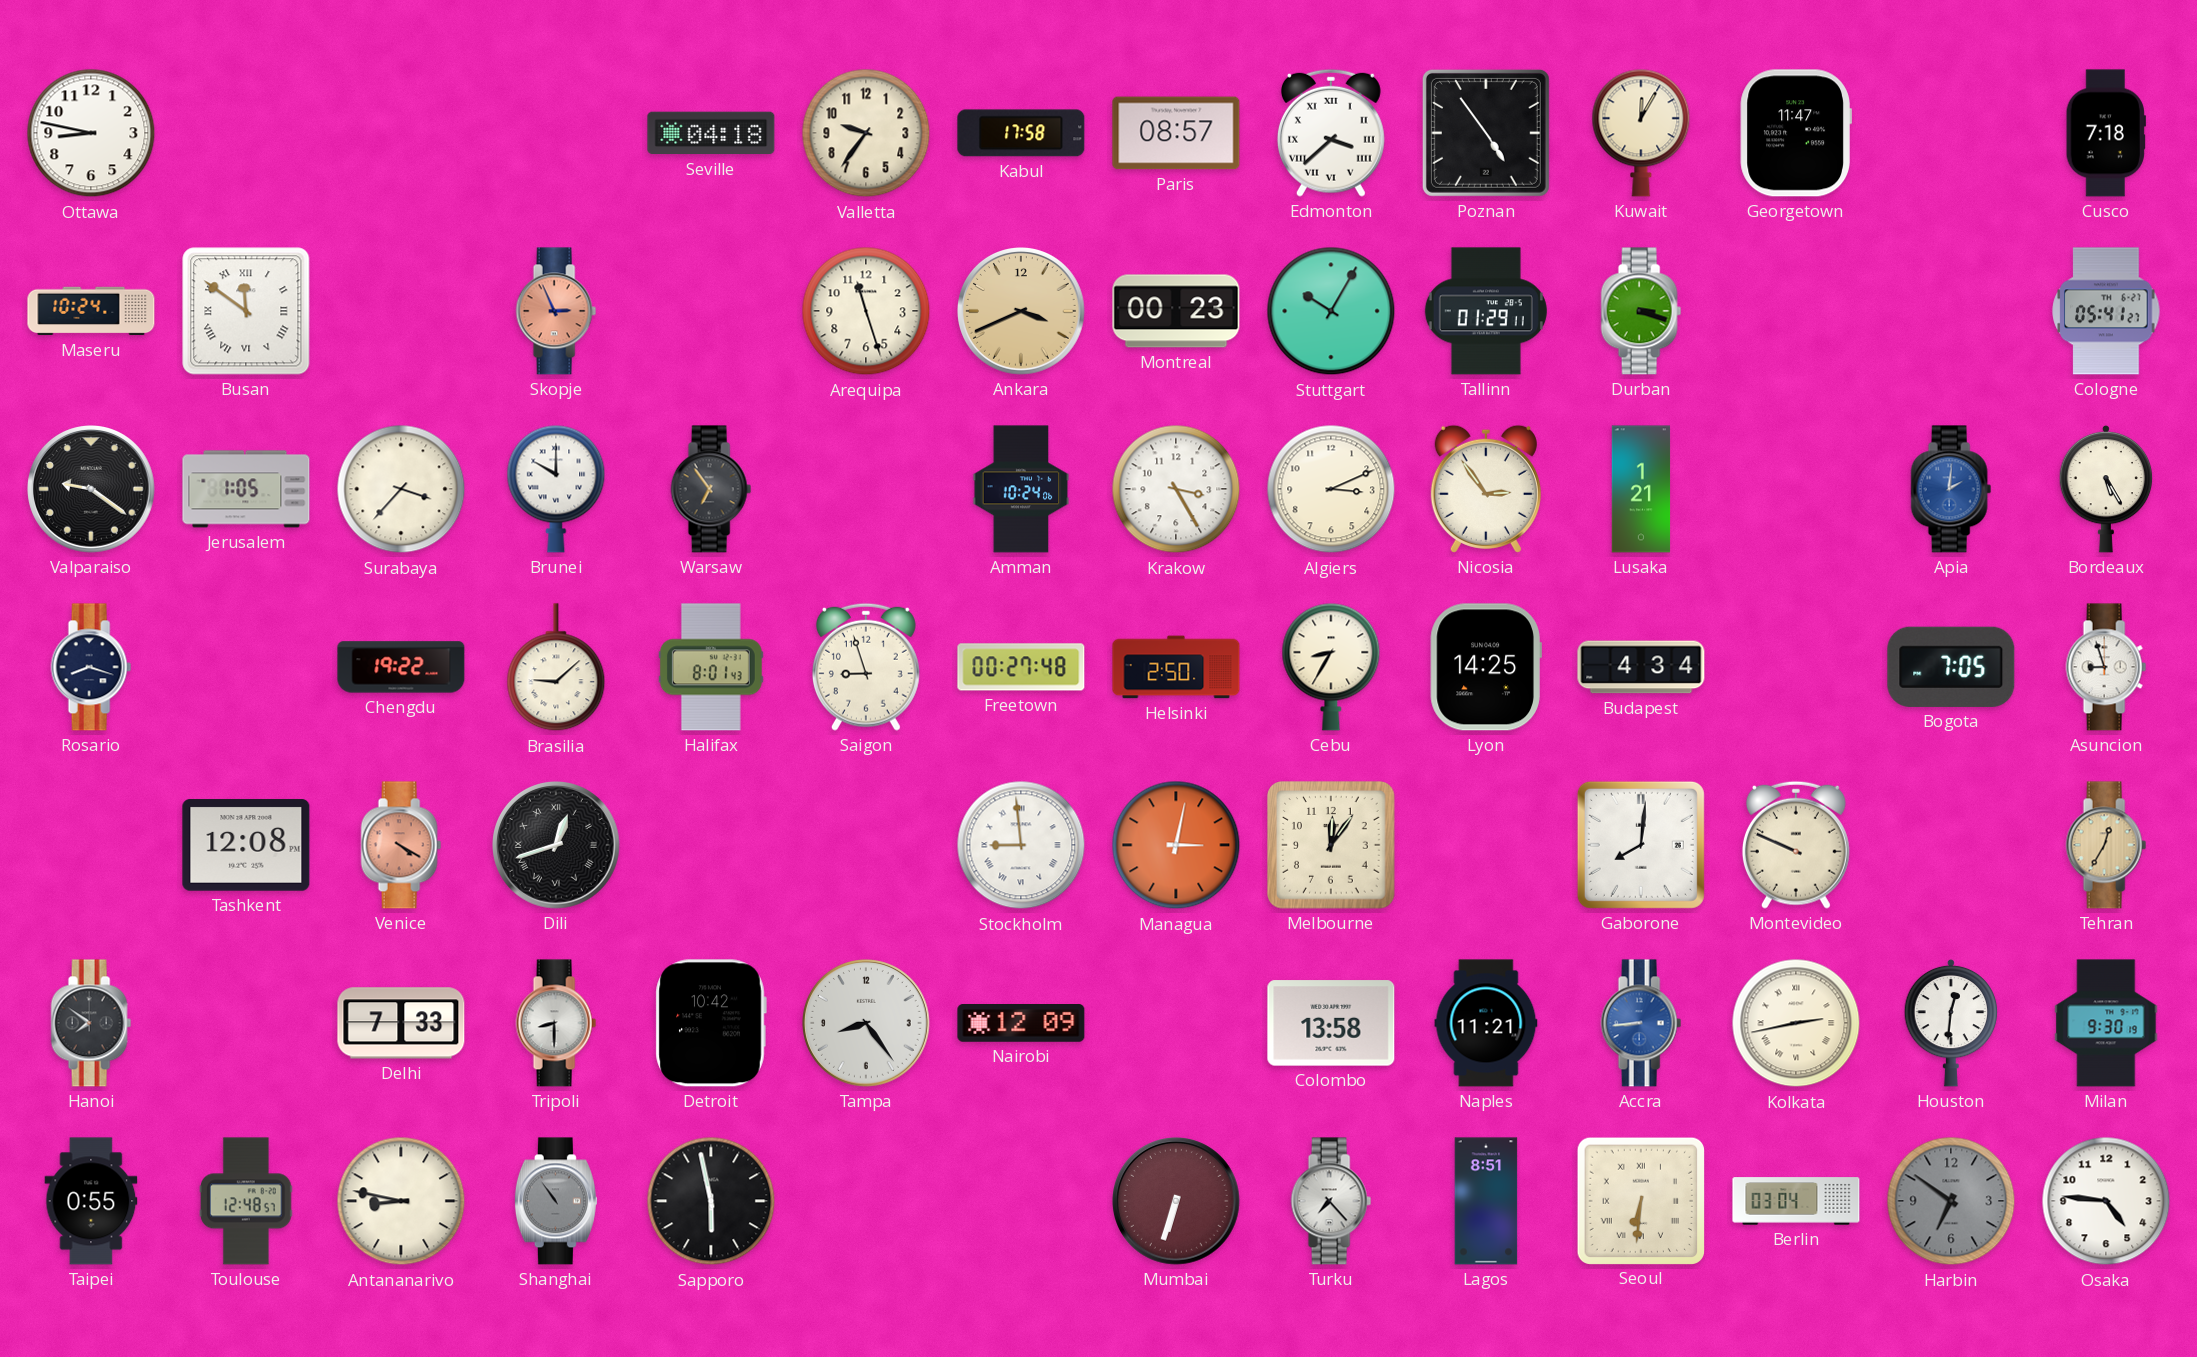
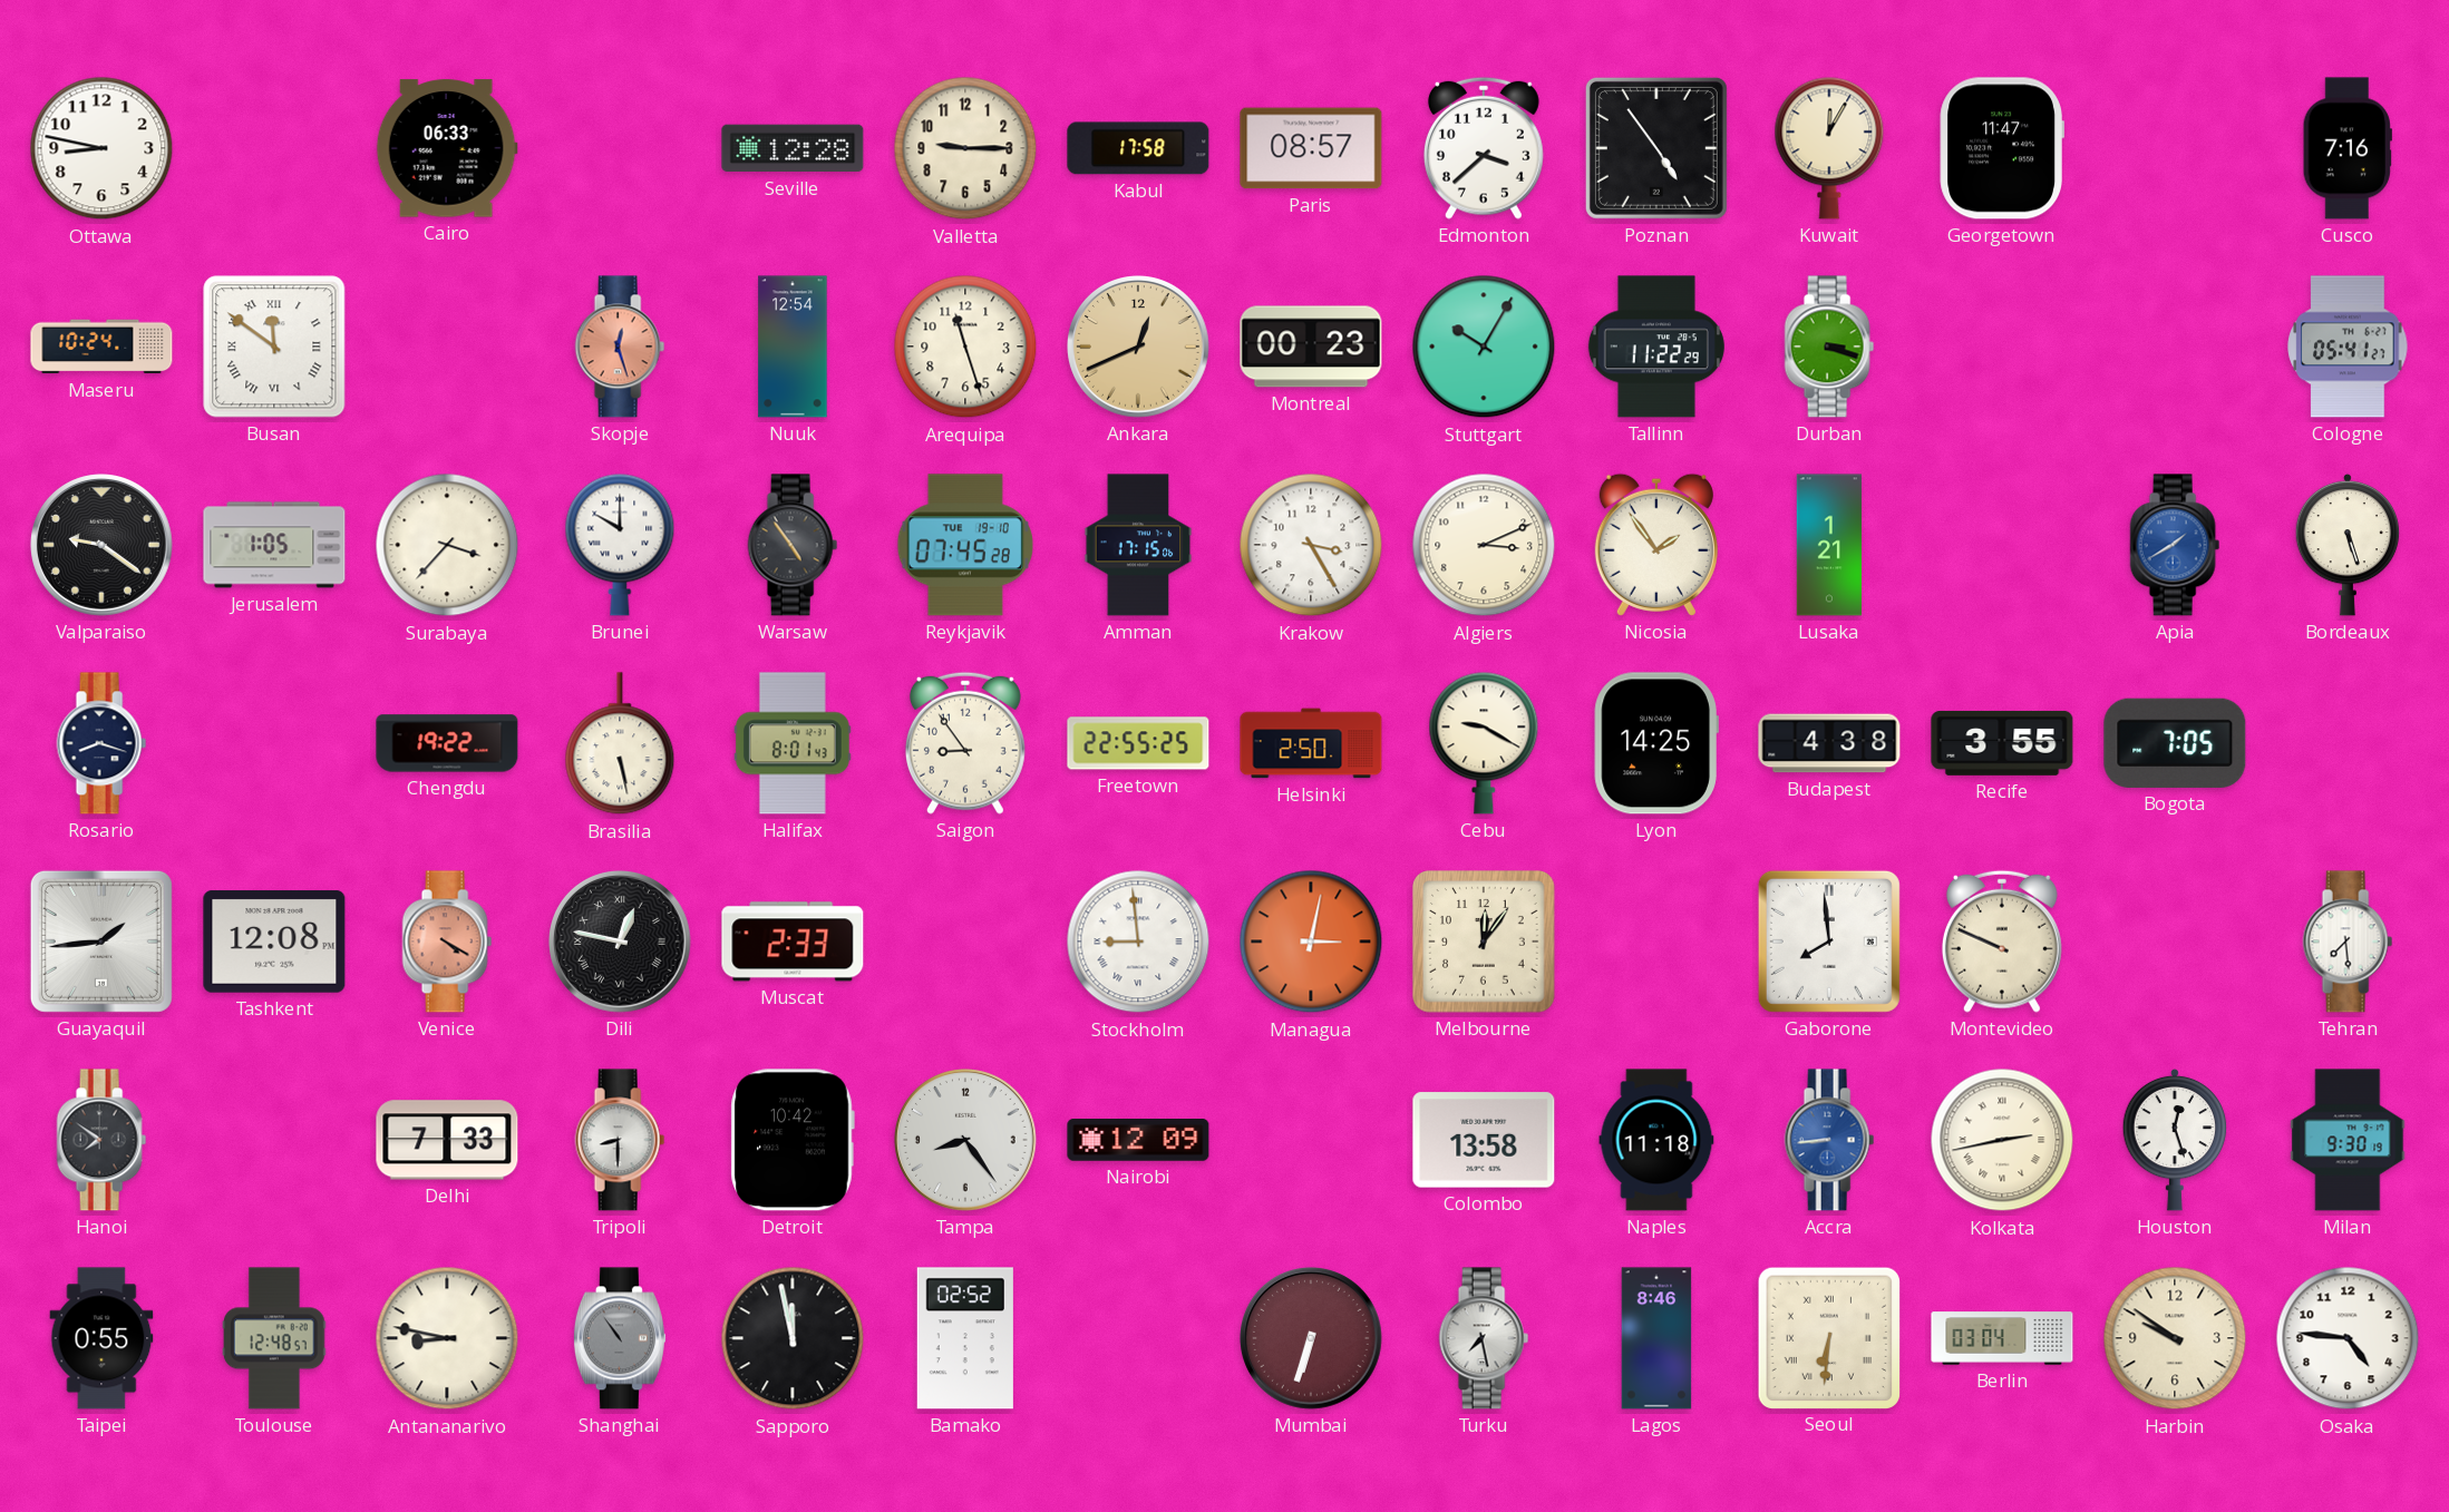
Cairo: none -> 06:33 (447, 148)
Seville: 04:18 -> 12:28 (793, 148)
Valletta: 9:36 -> 9:15 (965, 148)
Edmonton numerals: Roman -> Arabic (1484, 148)
Cusco: 7:18 -> 7:16 (2348, 148)
Skopje: 2:56 -> 12:27 (620, 347)
Nuuk: none -> 12:54 (793, 347)
Ankara: 3:41 -> 12:41 (1139, 348)
Tallinn: 01:29 -> 11:22 (1656, 347)
Warsaw: 6:54 -> 4:54 (793, 545)
Reykjavik: none -> 07:45 (965, 545)
Amman: 10:24 -> 17:15 (1138, 545)
Nicosia: 2:54 -> 1:54 (1656, 545)
Apia: 2:01 -> 1:40 (2175, 545)
Bordeaux: 5:25 -> 5:27 (2348, 545)
Brasilia: 9:08 -> 5:28 (620, 744)
Saigon: 8:57 -> 8:54 (965, 743)
Freetown: 00:27 -> 22:55 (1138, 743)
Cebu: 8:35 -> 9:20 (1484, 743)
Budapest: 4:34 -> 4:38 (1829, 743)
Recife: none -> 3:55 (2002, 743)
Asuncion: 8:57 -> none (2106, 667)
Guayaquil: none -> 1:44 (101, 942)
Dili: 12:42 -> 12:47 (621, 943)
Muscat: none -> 2:33 (793, 942)
Gaborone: 8:01 -> 7:59 (1829, 942)
Tehran: 12:35 -> 7:29 (2348, 942)
Tehran dial: champagne -> white (2348, 942)
Naples: 11:21 -> 11:18 (1656, 1140)
Houston: 12:31 -> 12:27 (2175, 1140)
Sapporo: 5:58 -> 11:58 (793, 1338)
Bamako: none -> 02:52 (965, 1338)
Turku: 7:23 -> 7:28 (1484, 1338)
Lagos: 8:51 -> 8:46 (1656, 1338)
Harbin: 6:51 -> 9:51 (2175, 1338)
Harbin dial: grey -> cream (2175, 1338)
